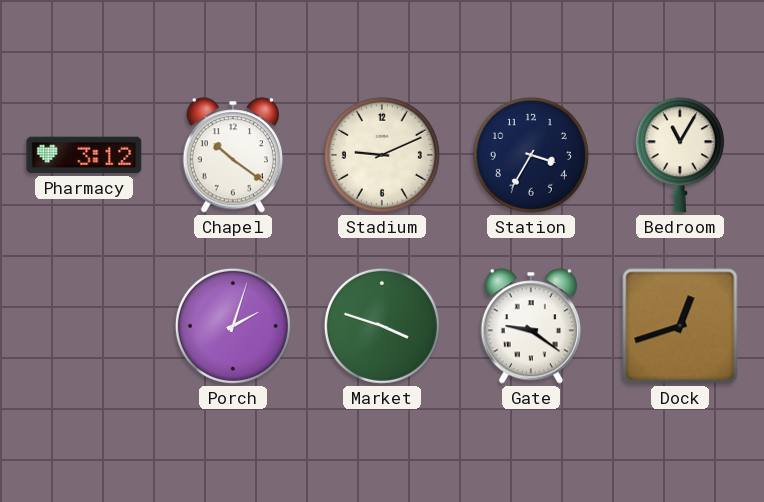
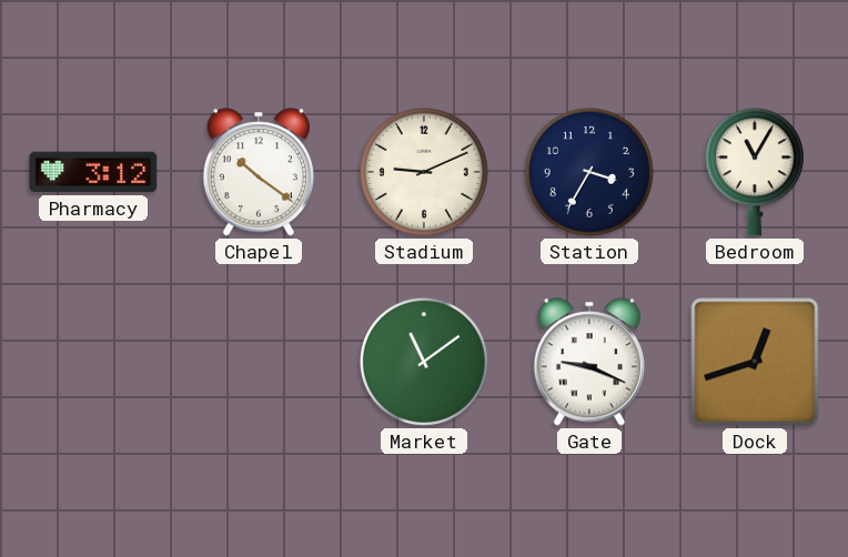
Porch: 2:03 -> none (233, 326)
Market: 3:48 -> 11:09 (424, 362)
Gate: 9:21 -> 9:19 (589, 362)
